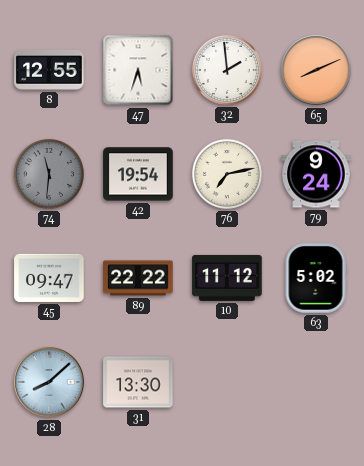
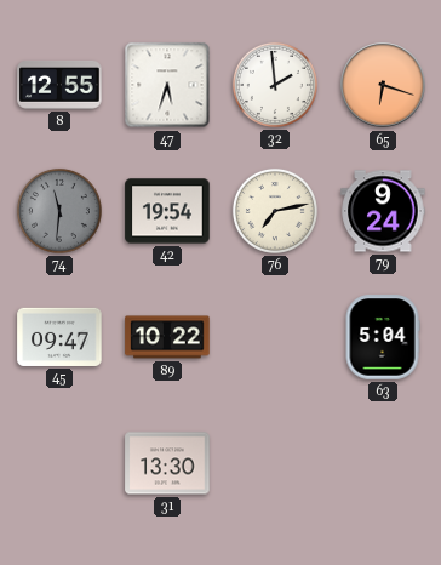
65: 8:11 -> 6:18 (383, 85)
89: 22:22 -> 10:22 (167, 337)
10: 11:12 -> none (227, 278)
63: 5:02 -> 5:04 (383, 337)
28: 8:08 -> none (49, 382)
